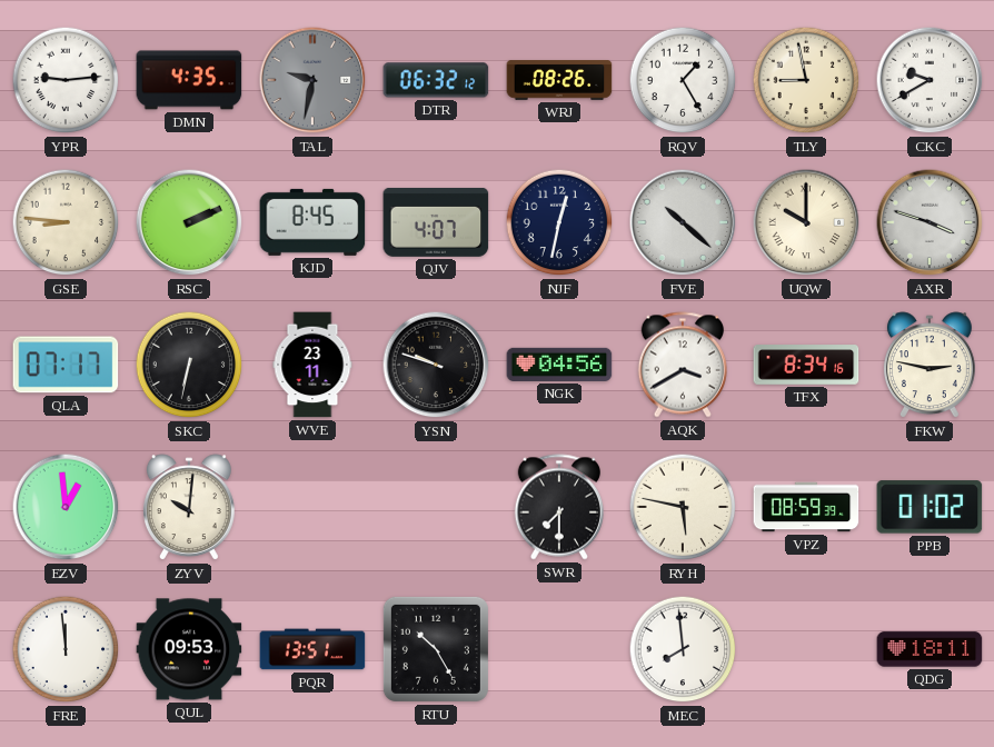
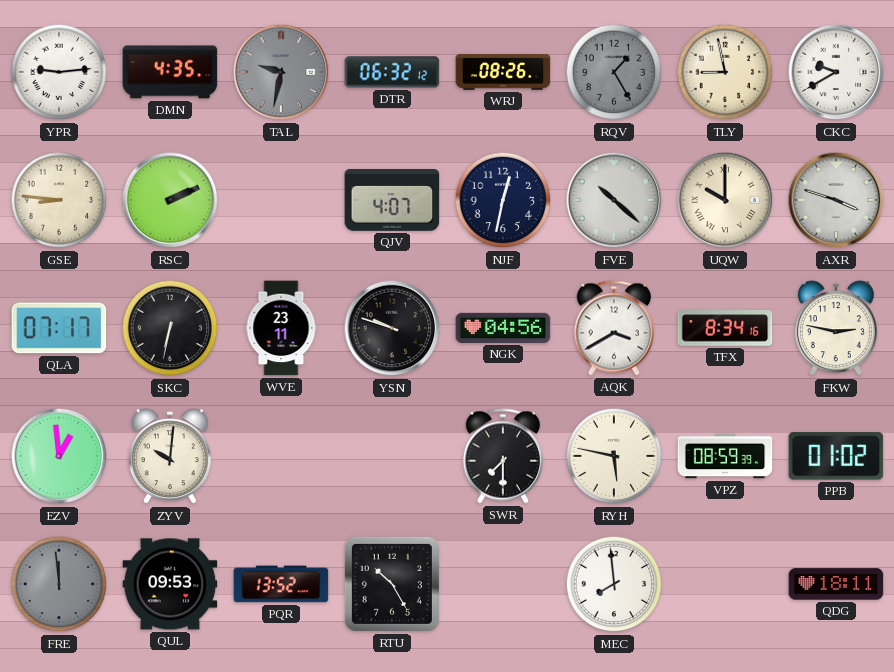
RQV dial: white -> grey (614, 72)
KJD: 8:45 -> none (312, 222)
FRE dial: white -> grey (59, 584)
PQR: 13:51 -> 13:52 (281, 584)
